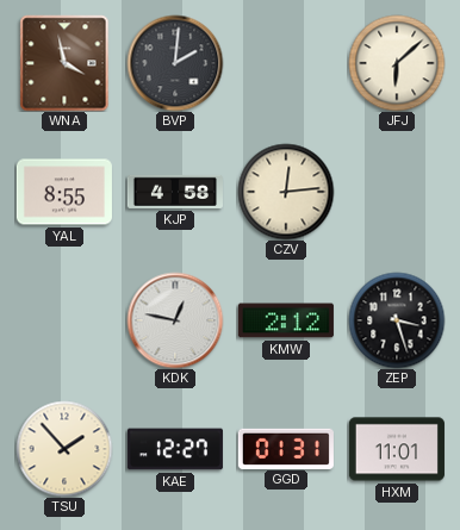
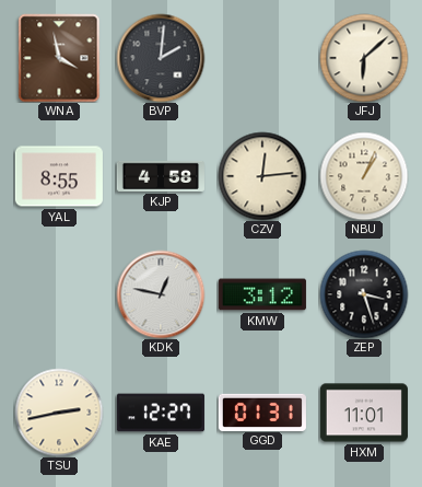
NBU: none -> 1:04 (364, 176)
KMW: 2:12 -> 3:12 (262, 294)
TSU: 1:53 -> 2:43 (59, 413)
